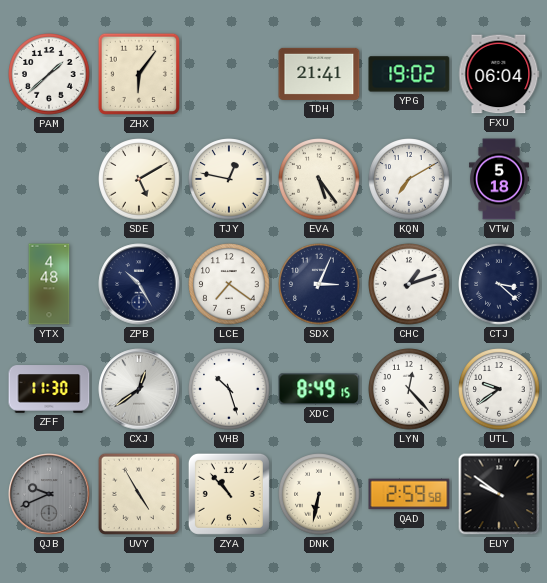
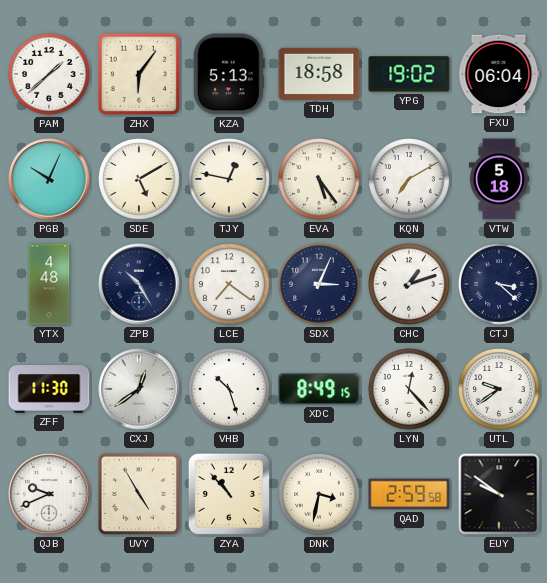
KZA: none -> 5:13 (229, 74)
TDH: 21:41 -> 18:58 (319, 74)
PGB: none -> 10:04 (49, 179)
QJB dial: grey -> white (49, 494)
DNK: 6:32 -> 3:32 (319, 494)
